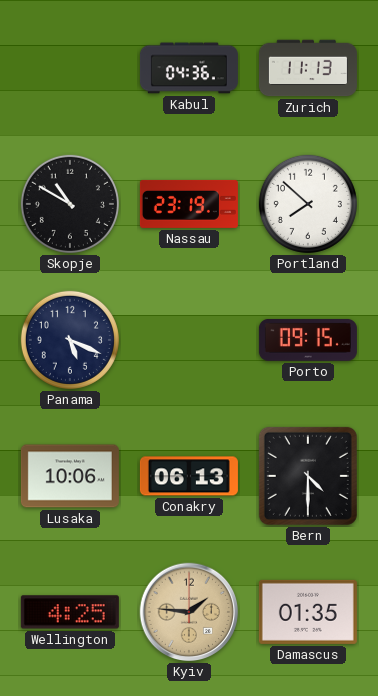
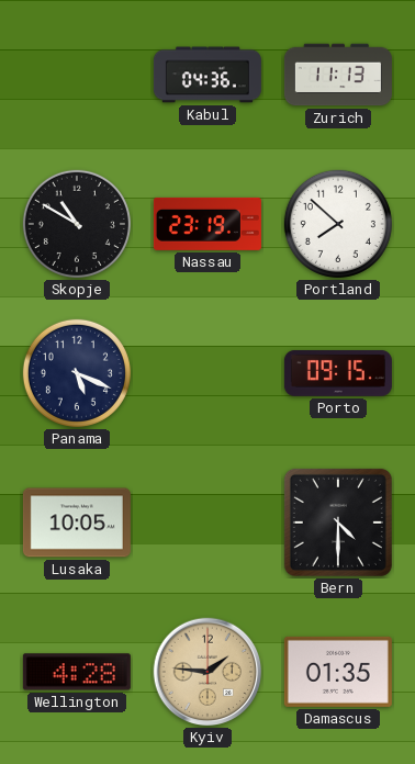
Lusaka: 10:06 -> 10:05 (77, 523)
Conakry: 06:13 -> none (189, 476)
Wellington: 4:25 -> 4:28 (77, 672)
